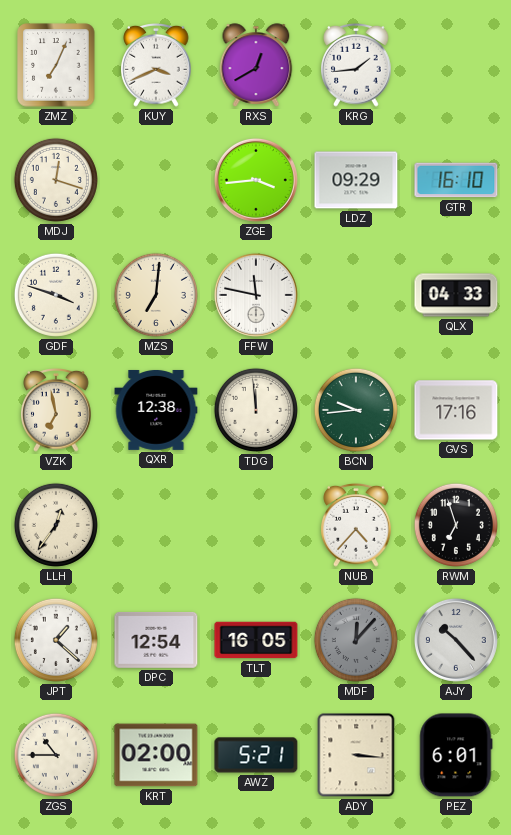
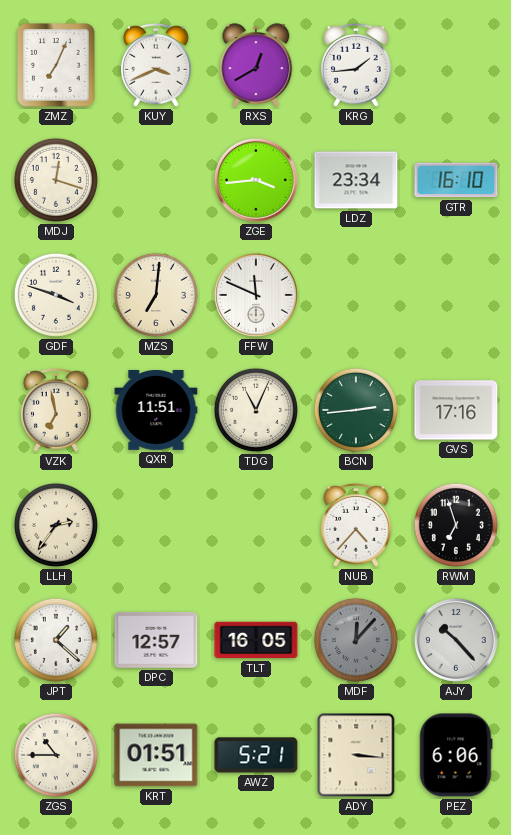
LDZ: 09:29 -> 23:34 (356, 180)
FFW: 11:47 -> 11:49 (256, 295)
QLX: 04:33 -> none (456, 295)
QXR: 12:38 -> 11:51 (156, 410)
TDG: 11:59 -> 11:04 (256, 410)
BCN: 9:44 -> 2:44 (356, 410)
LLH: 12:36 -> 2:36 (56, 525)
DPC: 12:54 -> 12:57 (156, 640)
KRT: 02:00 -> 01:51 (156, 755)
PEZ: 6:01 -> 6:06 (456, 755)
